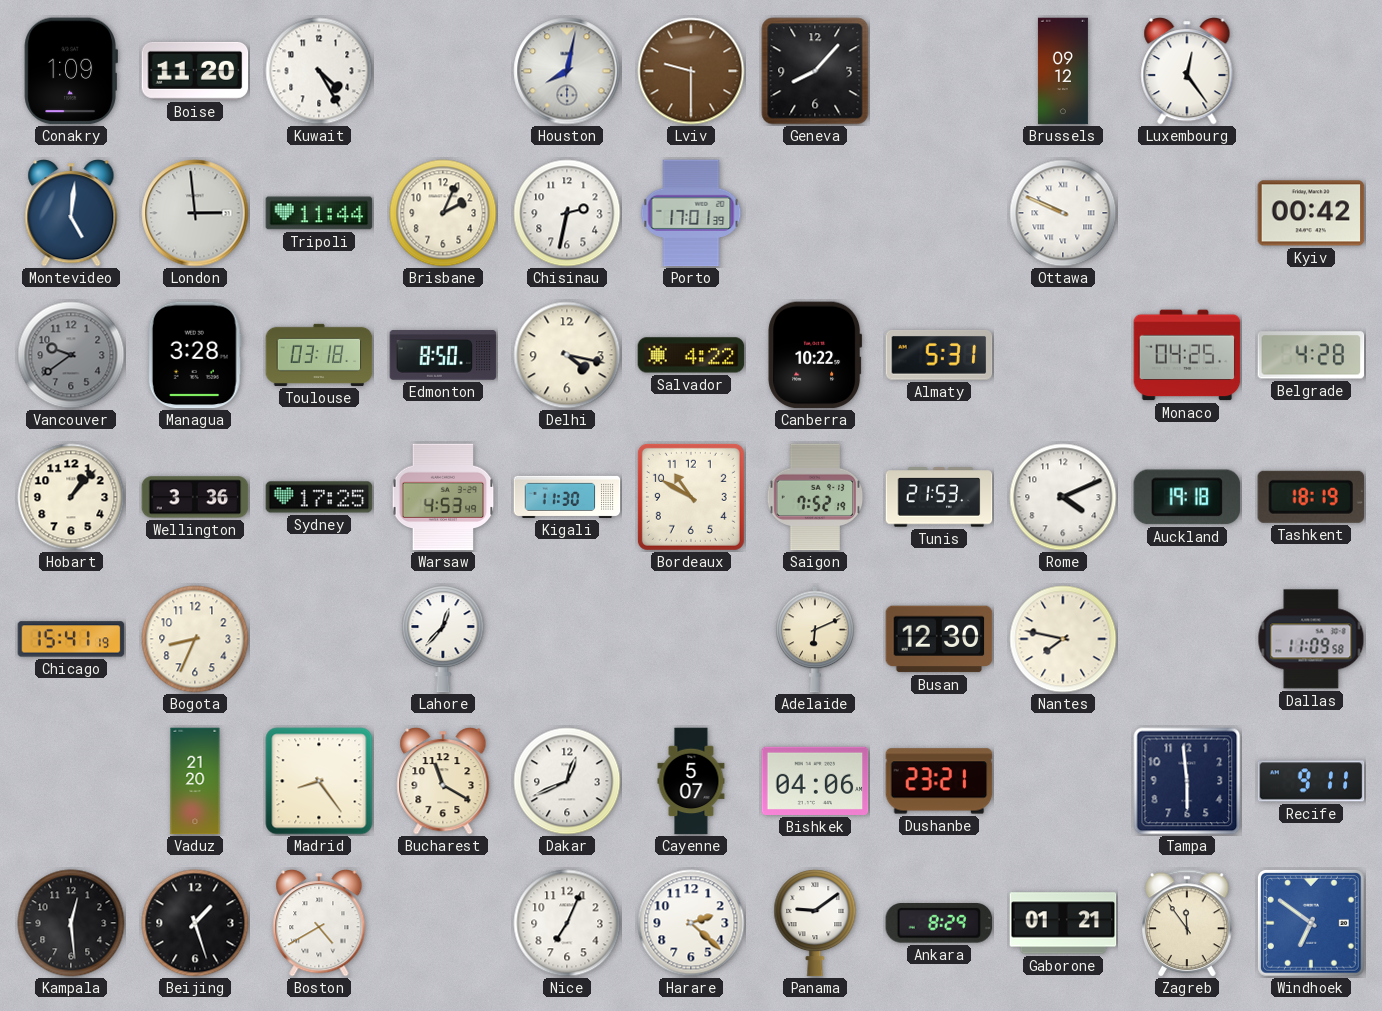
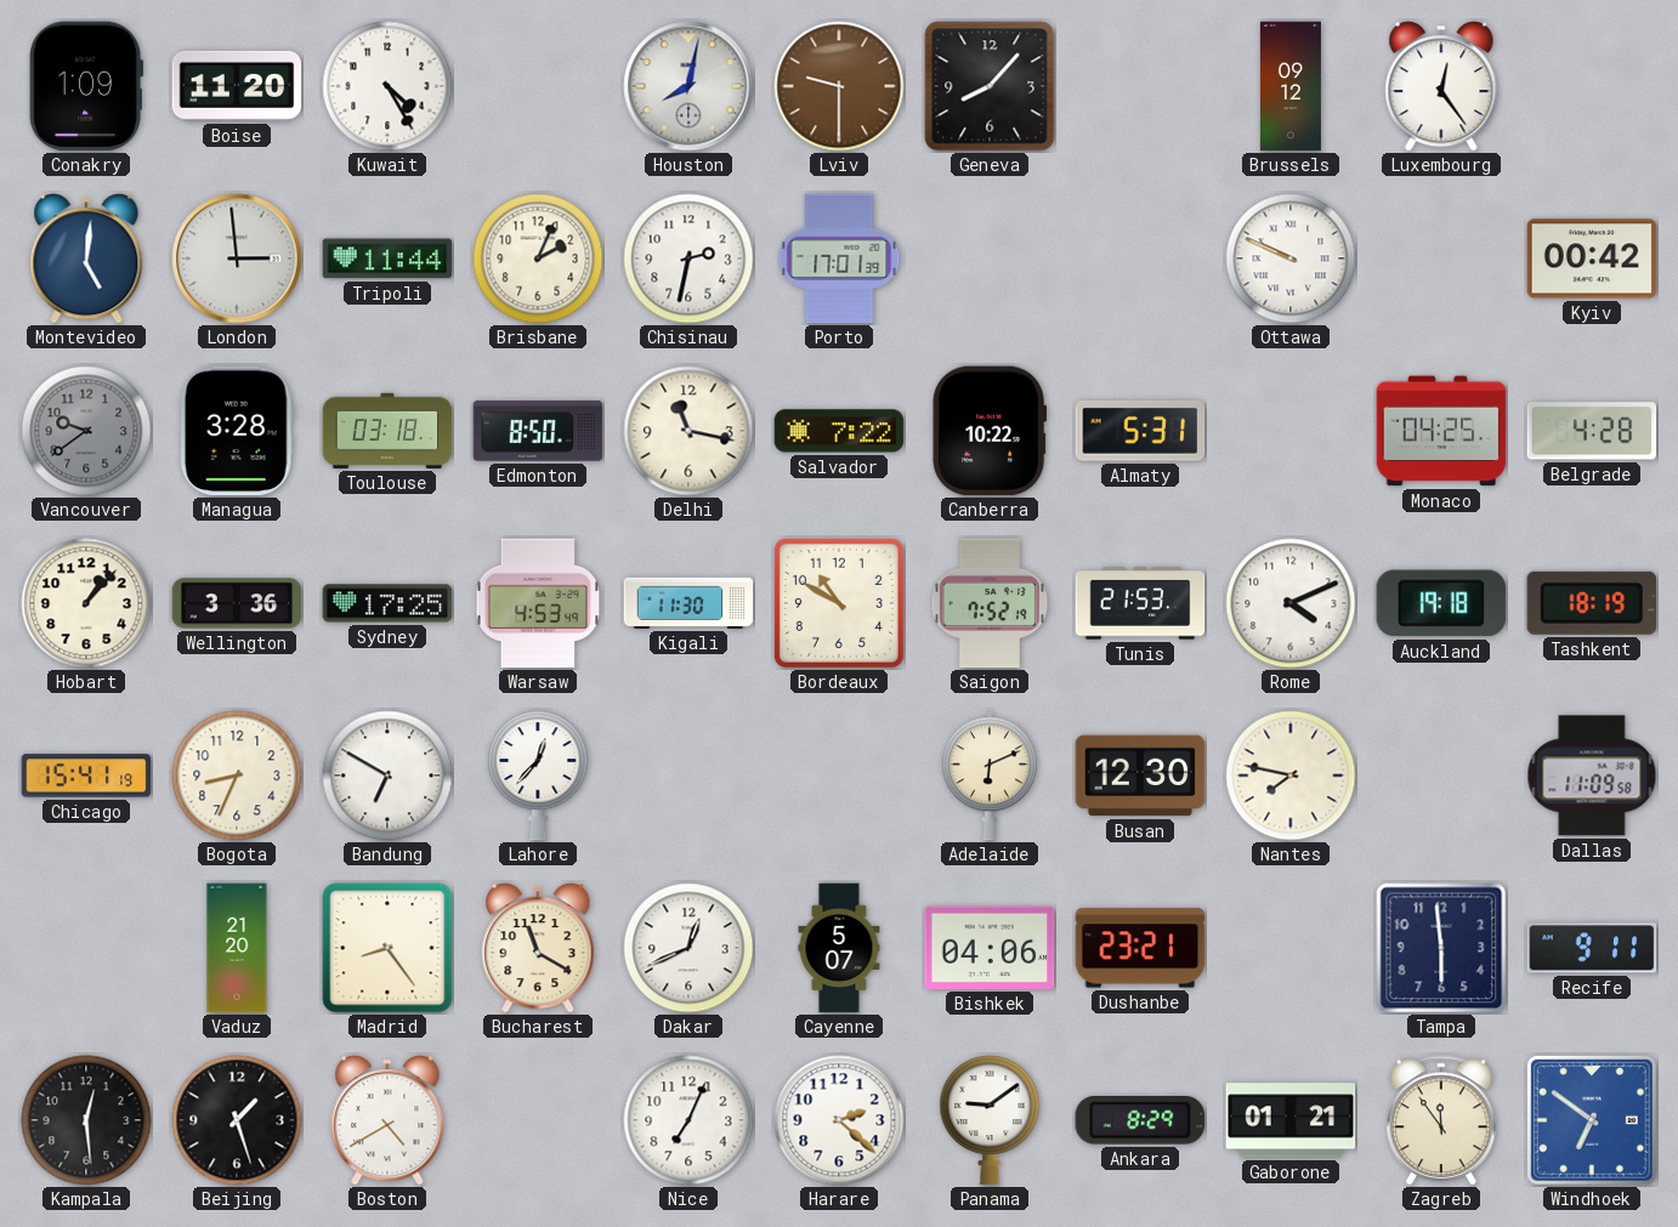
Delhi: 4:17 -> 11:17 (688, 431)
Salvador: 4:22 -> 7:22 (839, 431)
Bandung: none -> 6:50 (387, 776)
